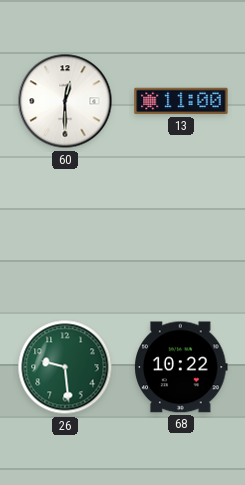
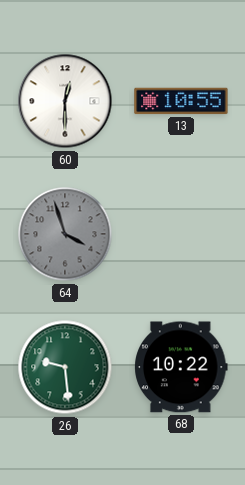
13: 11:00 -> 10:55 (181, 101)
64: none -> 3:57 (65, 234)
